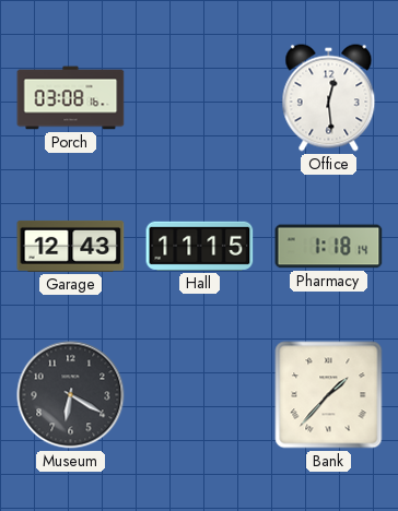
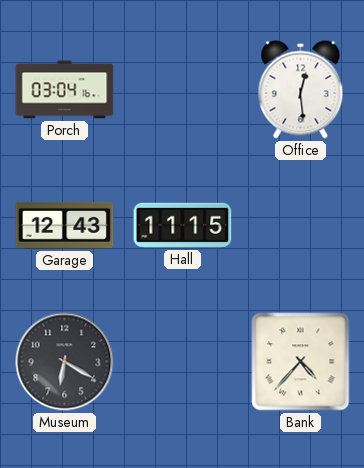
Porch: 03:08 -> 03:04 (65, 90)
Pharmacy: 1:18 -> none (329, 247)
Bank: 1:37 -> 4:37 (301, 362)
